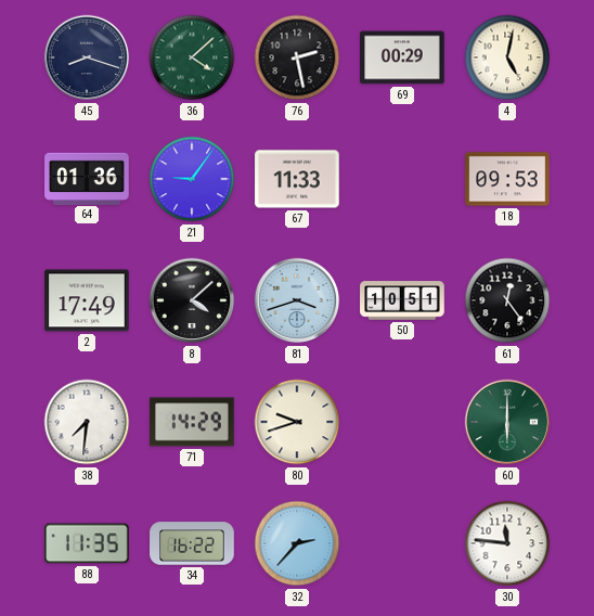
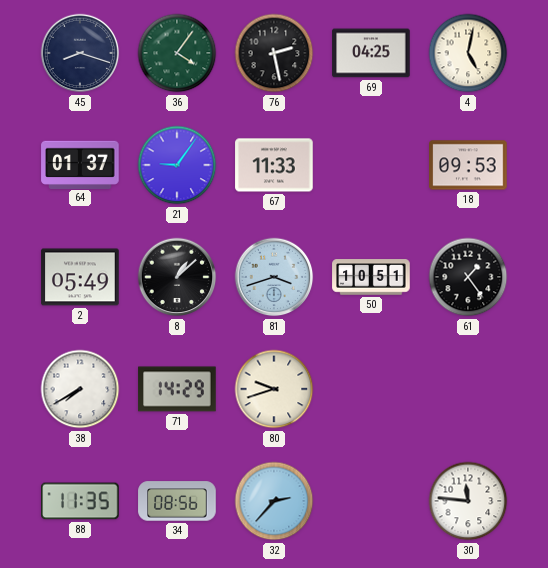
36: 4:08 -> 4:06 (177, 53)
69: 00:29 -> 04:25 (371, 53)
64: 01:36 -> 01:37 (80, 164)
2: 17:49 -> 05:49 (80, 277)
8: 4:08 -> 1:08 (177, 277)
61: 12:24 -> 1:24 (468, 277)
38: 7:31 -> 7:40 (80, 389)
60: 6:00 -> none (507, 422)
34: 16:22 -> 08:56 (177, 501)
